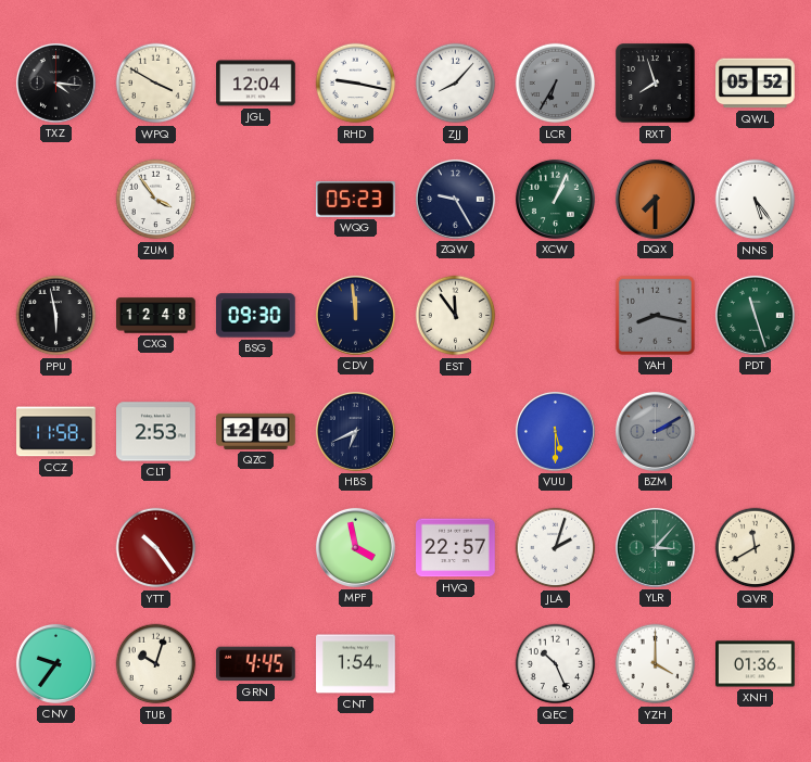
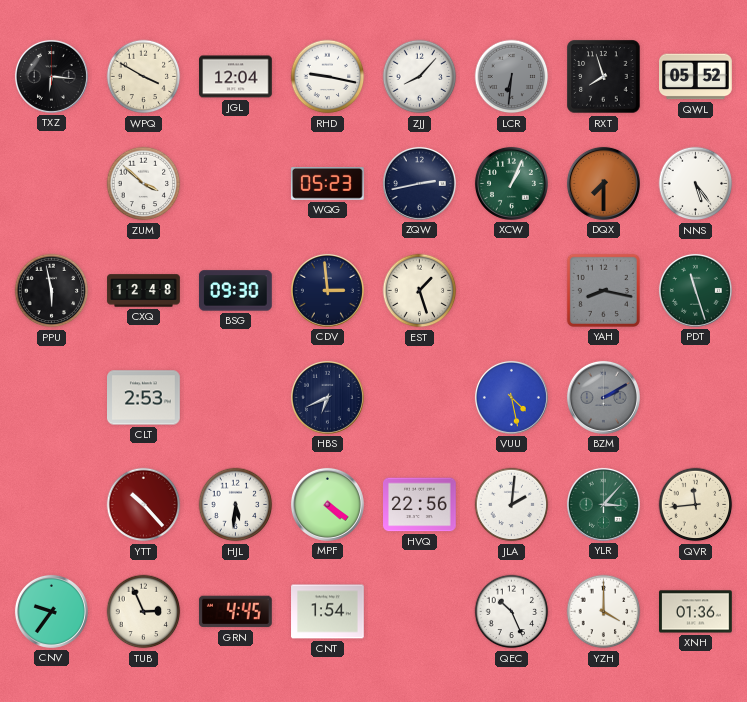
TXZ: 4:16 -> 6:16 (51, 76)
LCR: 6:35 -> 6:31 (512, 77)
ZUM: 3:54 -> 3:52 (144, 184)
ZQW: 9:25 -> 2:43 (419, 183)
CDV: 11:59 -> 2:59 (327, 290)
EST: 11:54 -> 1:27 (420, 291)
CCZ: 11:58 -> none (56, 432)
QZC: 12:40 -> none (256, 431)
VUU: 5:30 -> 4:28 (511, 397)
YTT: 10:24 -> 10:23 (144, 505)
HJL: none -> 5:31 (236, 505)
MPF: 3:58 -> 4:21 (327, 504)
HVQ: 22:57 -> 22:56 (420, 505)
JLA: 2:03 -> 2:01 (512, 505)
QVR: 11:40 -> 11:44 (696, 505)
TUB: 10:03 -> 2:56 (144, 612)
